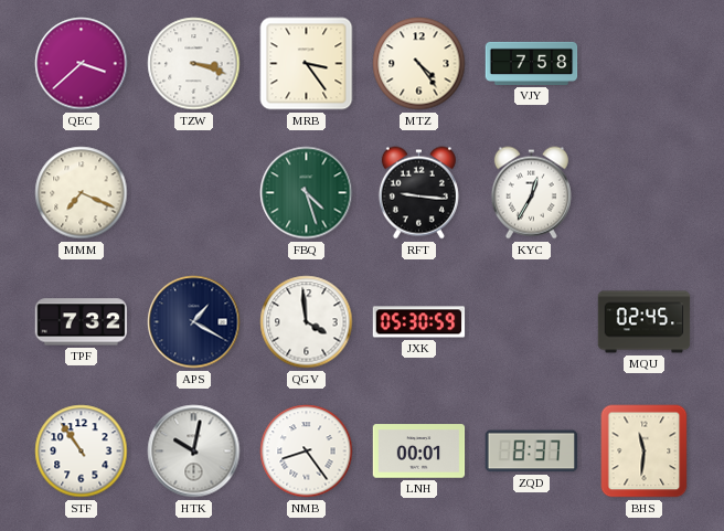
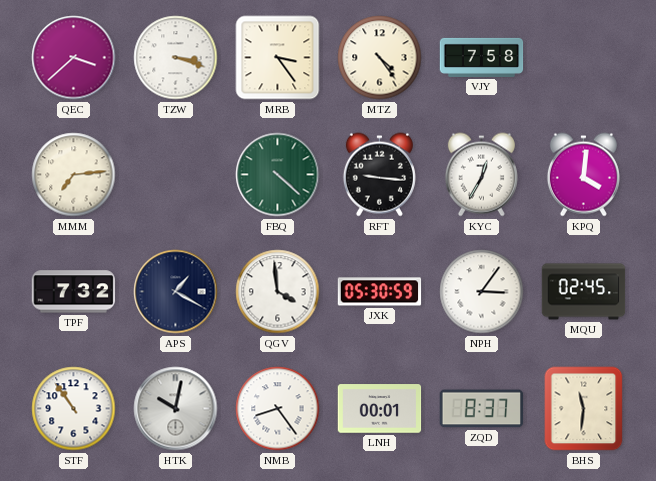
MMM: 7:19 -> 7:14 (74, 175)
FBQ: 4:27 -> 4:22 (278, 175)
KPQ: none -> 4:01 (583, 175)
NPH: none -> 3:06 (482, 292)
